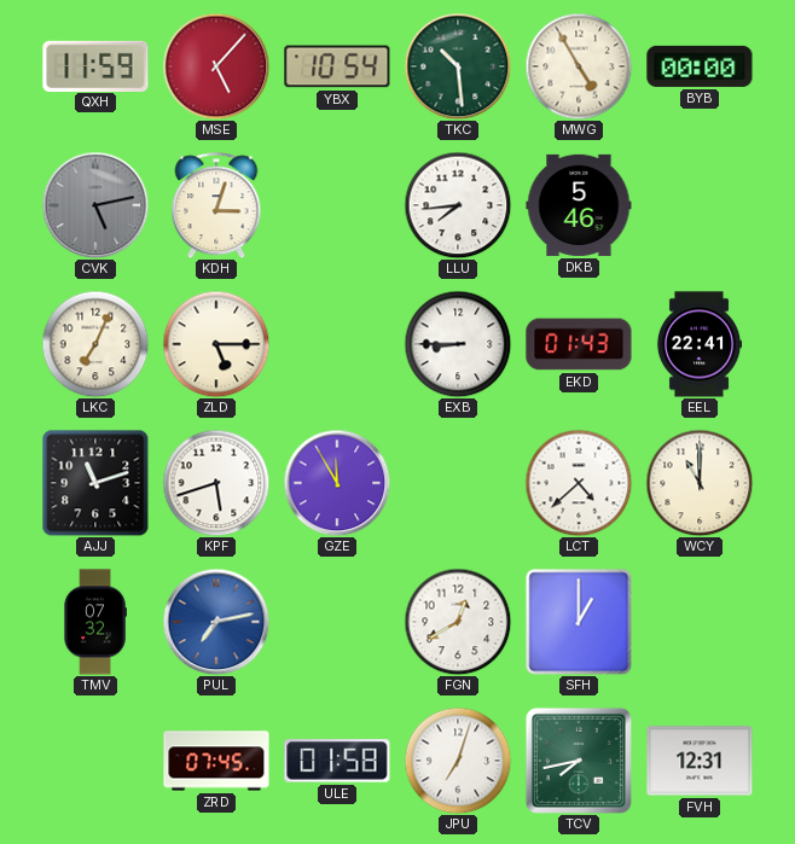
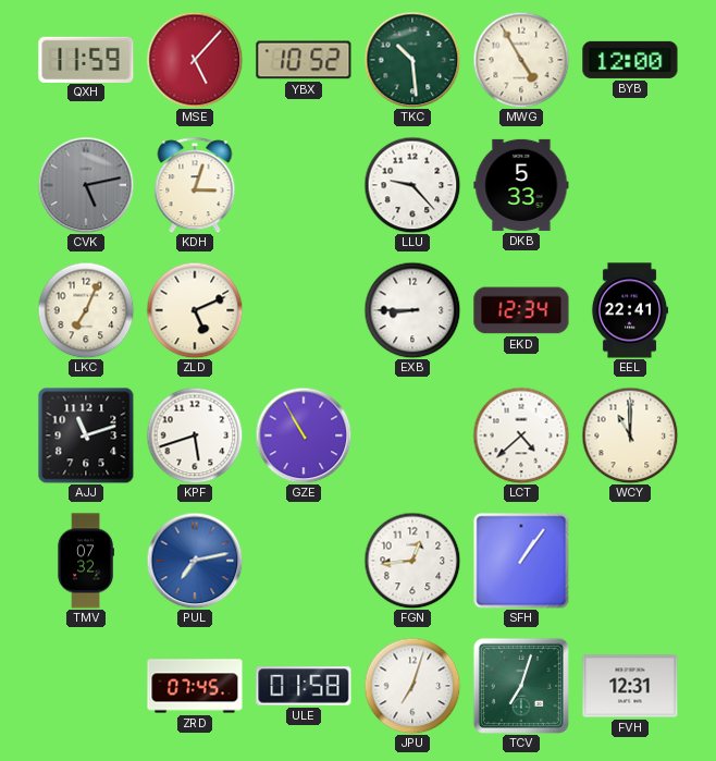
YBX: 10:54 -> 10:52 (304, 60)
BYB: 00:00 -> 12:00 (630, 60)
LLU: 7:44 -> 9:23 (412, 185)
DKB: 5:46 -> 5:33 (521, 185)
ZLD: 5:15 -> 5:11 (195, 310)
EKD: 01:43 -> 12:34 (521, 310)
GZE: 11:55 -> 10:55 (304, 435)
FGN: 12:40 -> 12:44 (412, 561)
SFH: 1:00 -> 1:06 (521, 561)
TCV: 7:43 -> 7:03 (521, 686)
